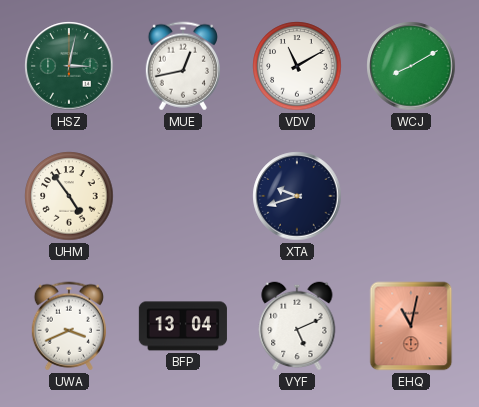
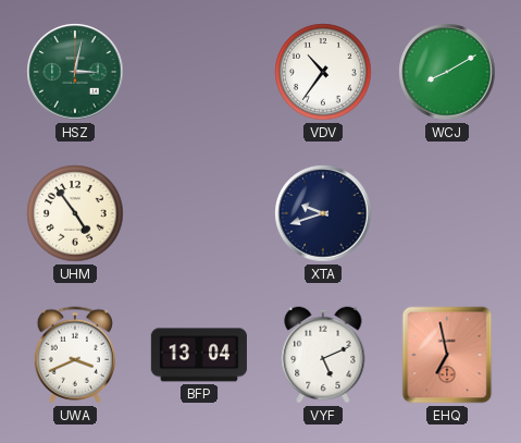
MUE: 12:43 -> none (183, 66)
VDV: 11:10 -> 10:36 (323, 72)
EHQ: 11:02 -> 6:58 (447, 355)
